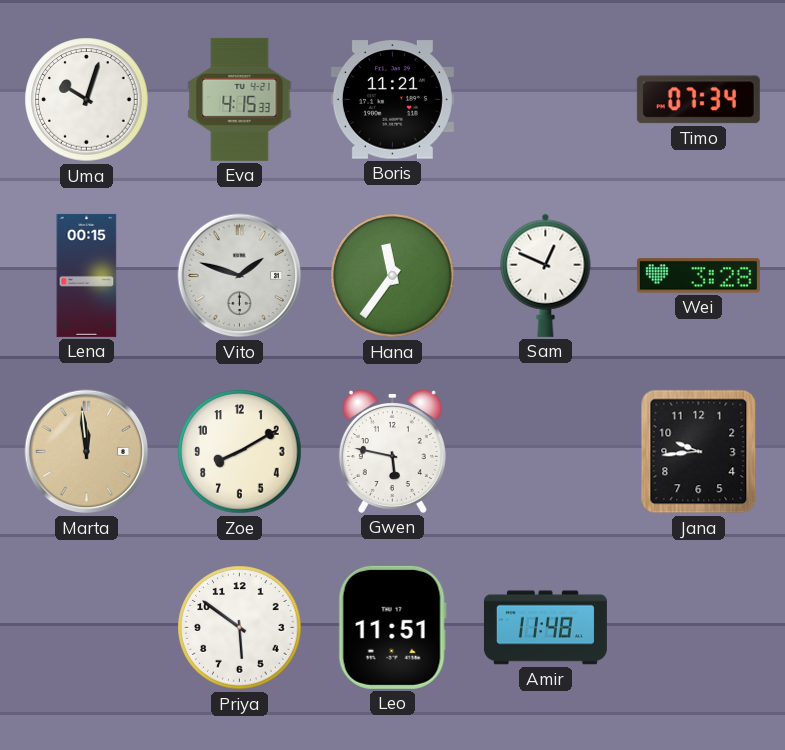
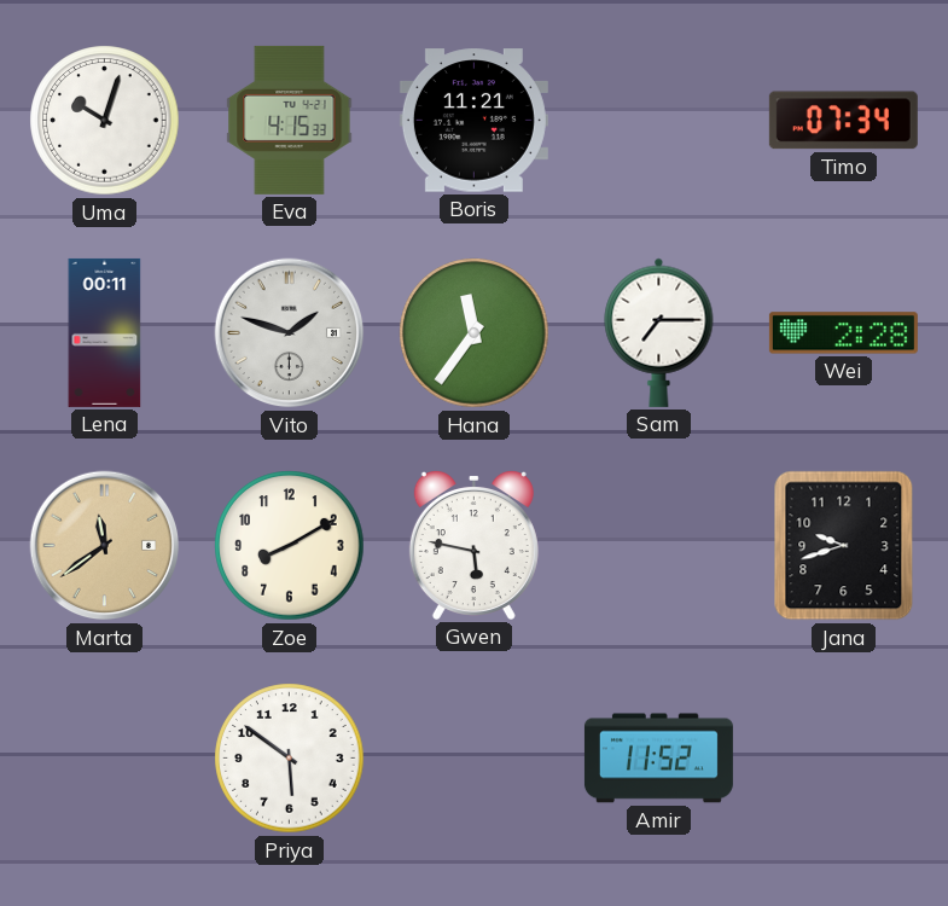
Lena: 00:15 -> 00:11 (105, 332)
Sam: 12:49 -> 7:15 (659, 332)
Wei: 3:28 -> 2:28 (843, 333)
Marta: 11:59 -> 11:39 (105, 546)
Jana: 9:44 -> 9:42 (844, 546)
Leo: 11:51 -> none (392, 627)
Amir: 11:48 -> 11:52 (658, 759)
